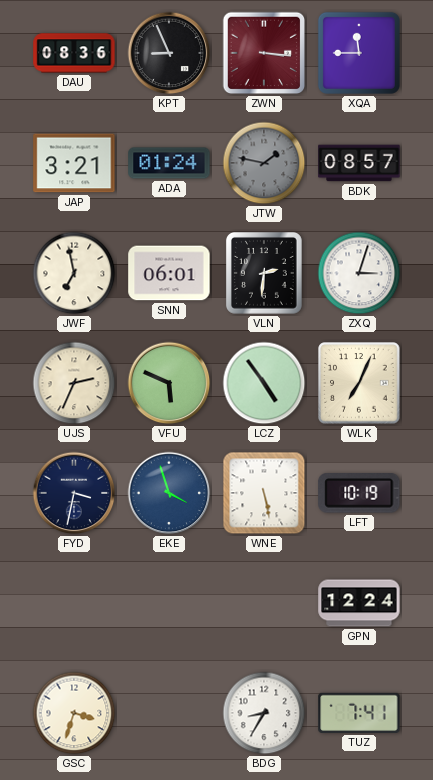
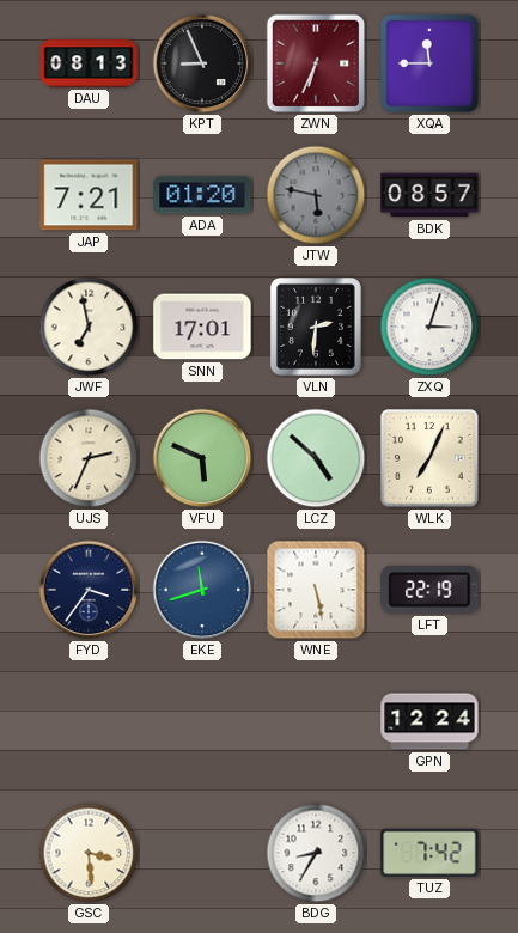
DAU: 08:36 -> 08:13 (89, 63)
ZWN: 3:16 -> 6:34 (316, 63)
JAP: 3:21 -> 7:21 (89, 195)
ADA: 01:24 -> 01:20 (202, 195)
JTW: 1:47 -> 5:47 (316, 195)
SNN: 06:01 -> 17:01 (202, 327)
LCZ: 4:54 -> 4:52 (316, 458)
FYD: 3:32 -> 3:36 (89, 590)
EKE: 3:57 -> 11:42 (202, 590)
LFT: 10:19 -> 22:19 (429, 591)
GSC: 3:33 -> 3:29 (89, 853)
TUZ: 7:41 -> 7:42 (429, 853)
